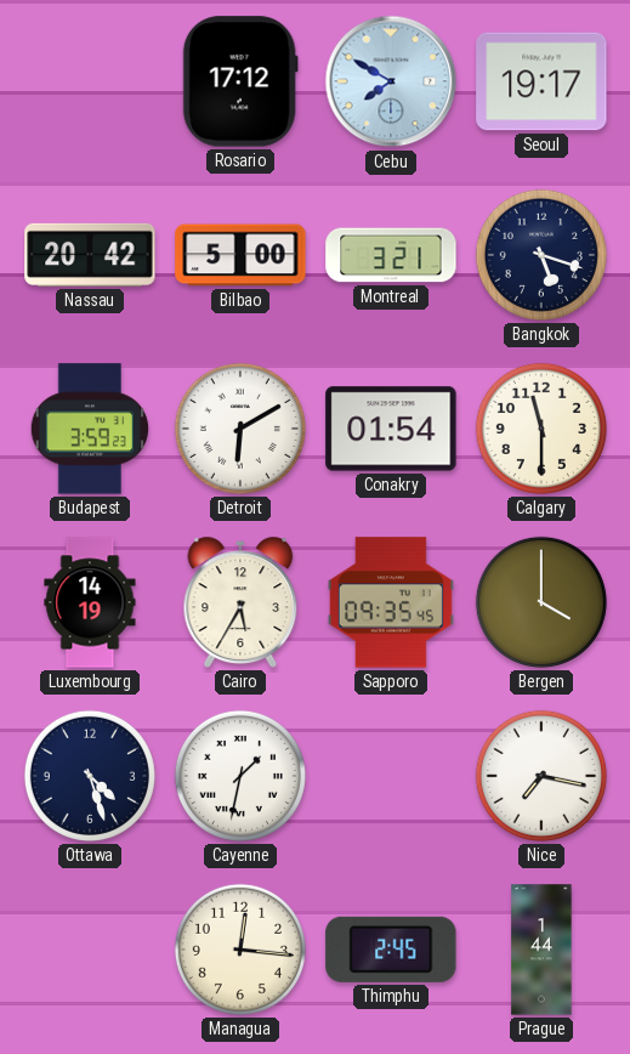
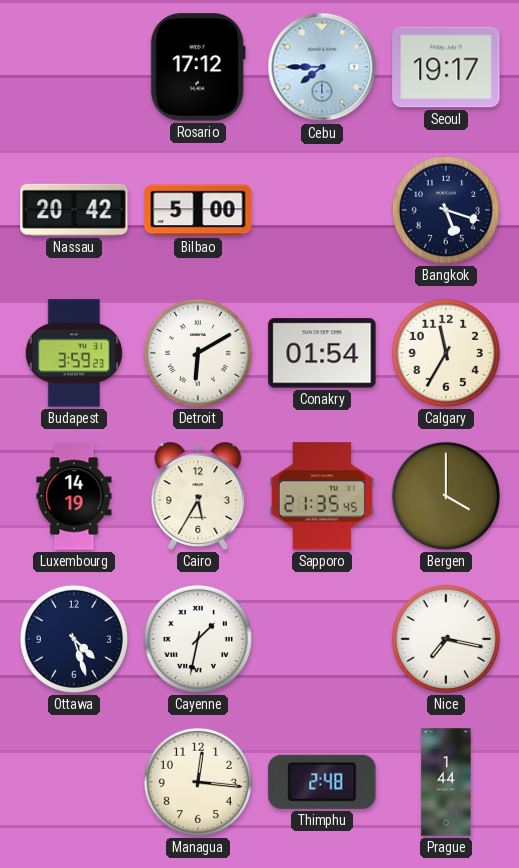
Cebu: 7:50 -> 7:45 (322, 67)
Montreal: 3:21 -> none (391, 255)
Calgary: 11:30 -> 11:35 (446, 353)
Sapporo: 09:35 -> 21:35 (322, 496)
Thimphu: 2:45 -> 2:48 (322, 782)
